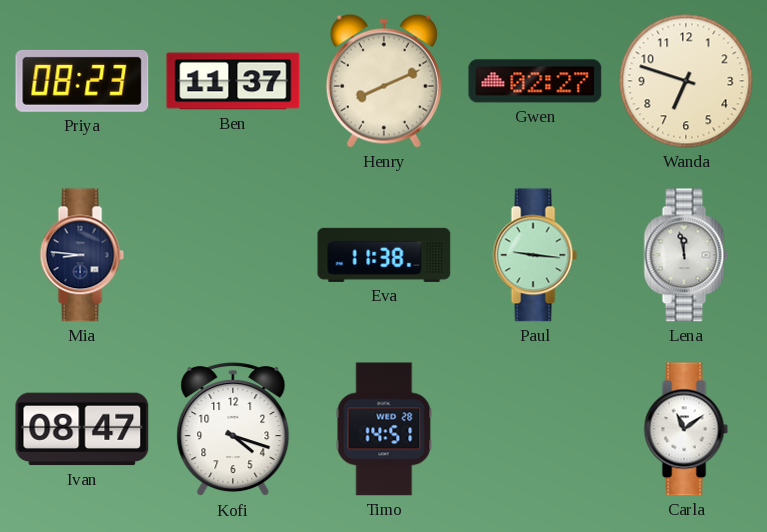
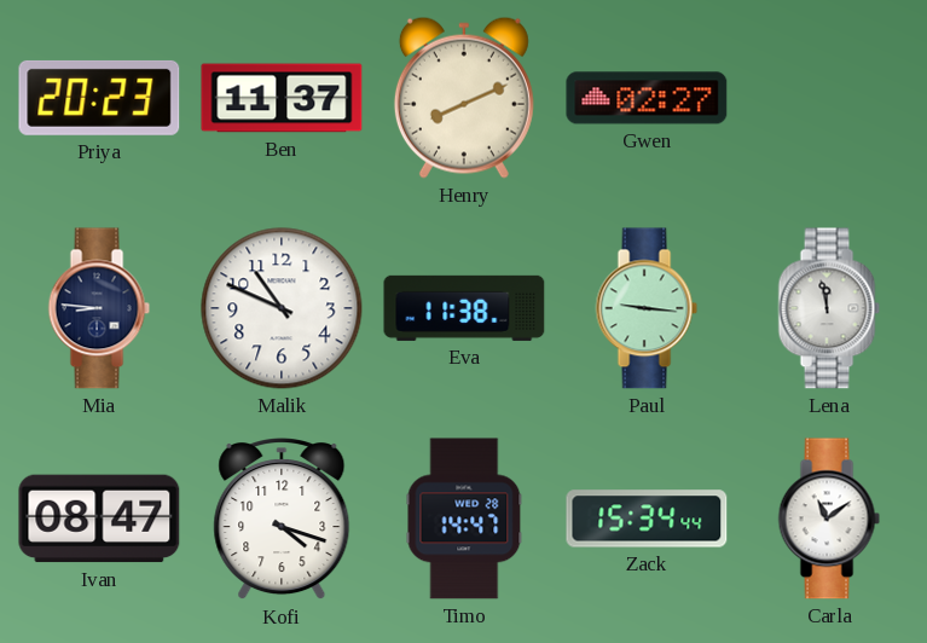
Priya: 08:23 -> 20:23 (99, 98)
Wanda: 6:48 -> none (686, 81)
Malik: none -> 10:49 (282, 308)
Timo: 14:51 -> 14:47 (464, 519)
Zack: none -> 15:34 (647, 519)
